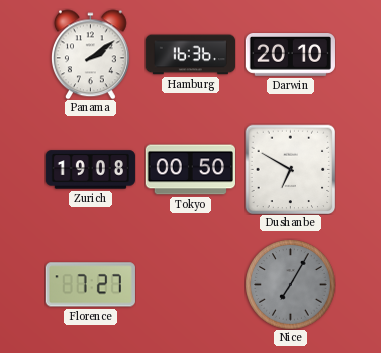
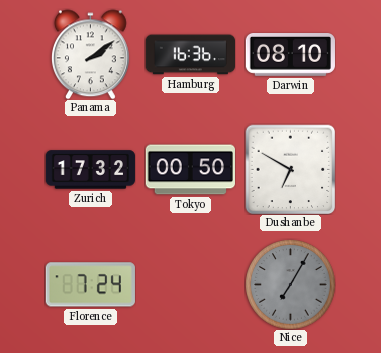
Darwin: 20:10 -> 08:10 (290, 55)
Zurich: 19:08 -> 17:32 (90, 170)
Florence: 7:27 -> 7:24 (90, 285)
